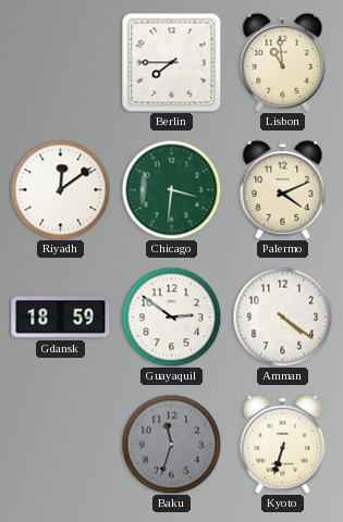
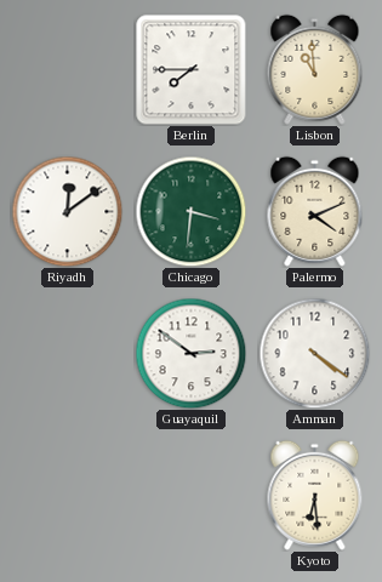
Gdansk: 18:59 -> none (61, 318)
Baku: 11:33 -> none (171, 444)
Kyoto: 6:33 -> 6:29 (315, 495)
